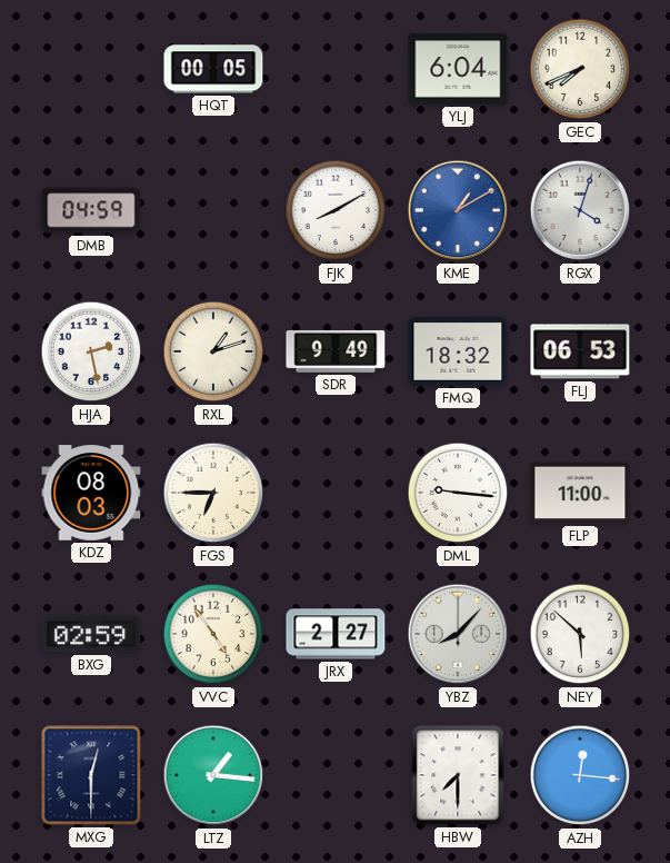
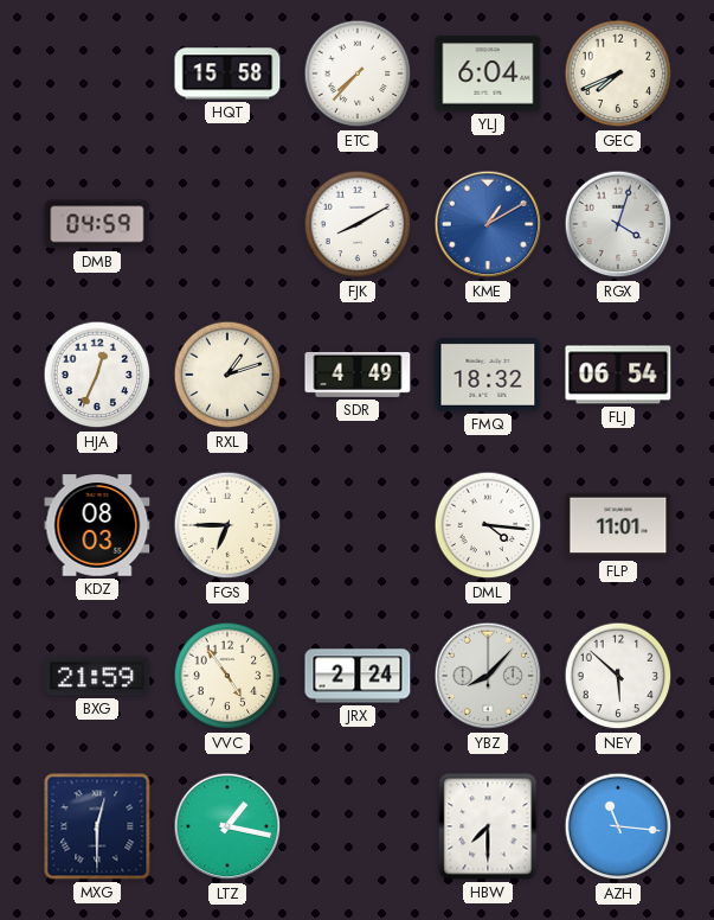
HQT: 00:05 -> 15:58 (227, 74)
ETC: none -> 7:37 (358, 74)
HJA: 2:28 -> 12:34 (97, 375)
SDR: 9:49 -> 4:49 (358, 375)
FLJ: 06:53 -> 06:54 (618, 375)
DML: 9:16 -> 4:16 (488, 525)
FLP: 11:00 -> 11:01 (618, 525)
BXG: 02:59 -> 21:59 (97, 676)
JRX: 2:27 -> 2:24 (358, 676)
LTZ: 1:16 -> 1:17 (227, 826)
AZH: 12:16 -> 11:16 (618, 826)
